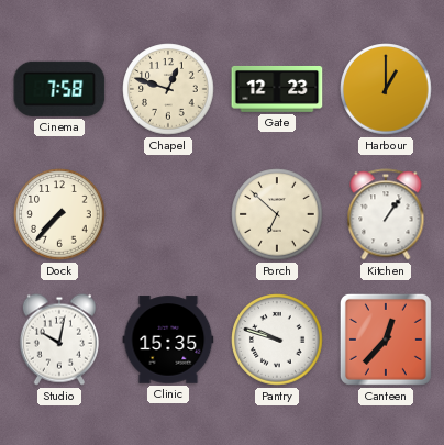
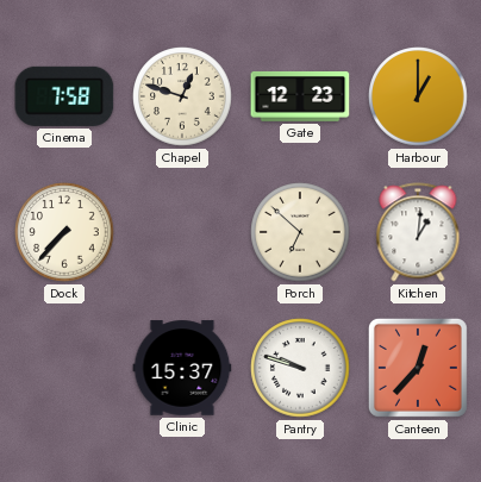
Kitchen: 1:06 -> 1:01 (418, 232)
Studio: 10:02 -> none (59, 340)
Clinic: 15:35 -> 15:37 (182, 368)
